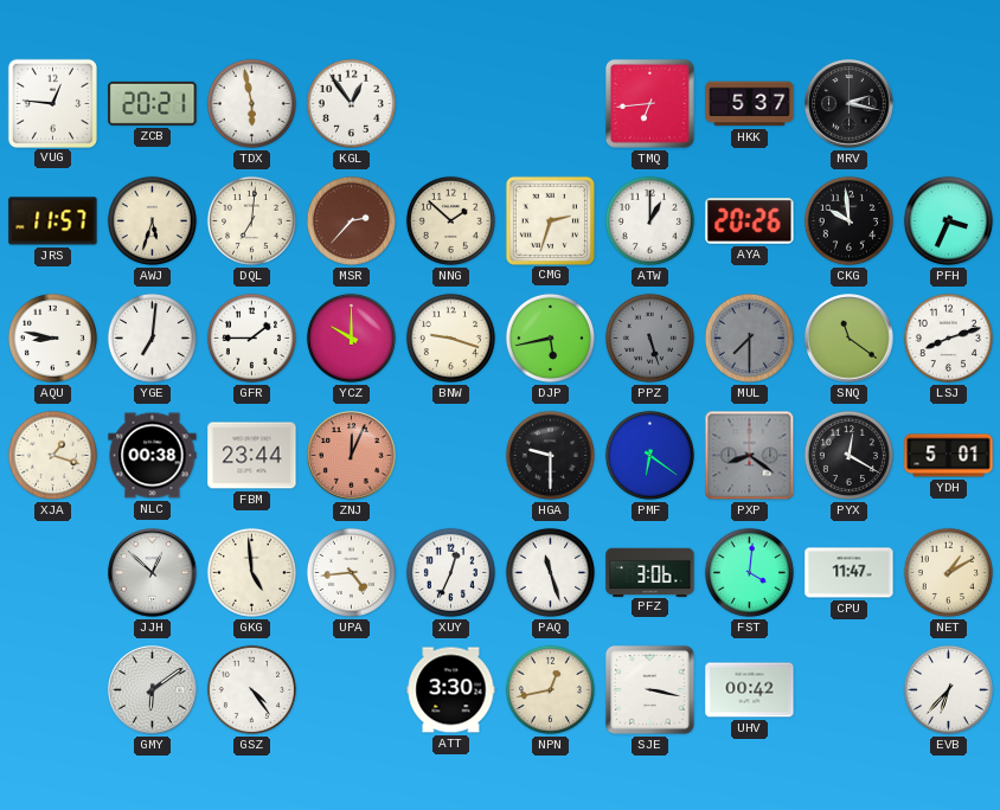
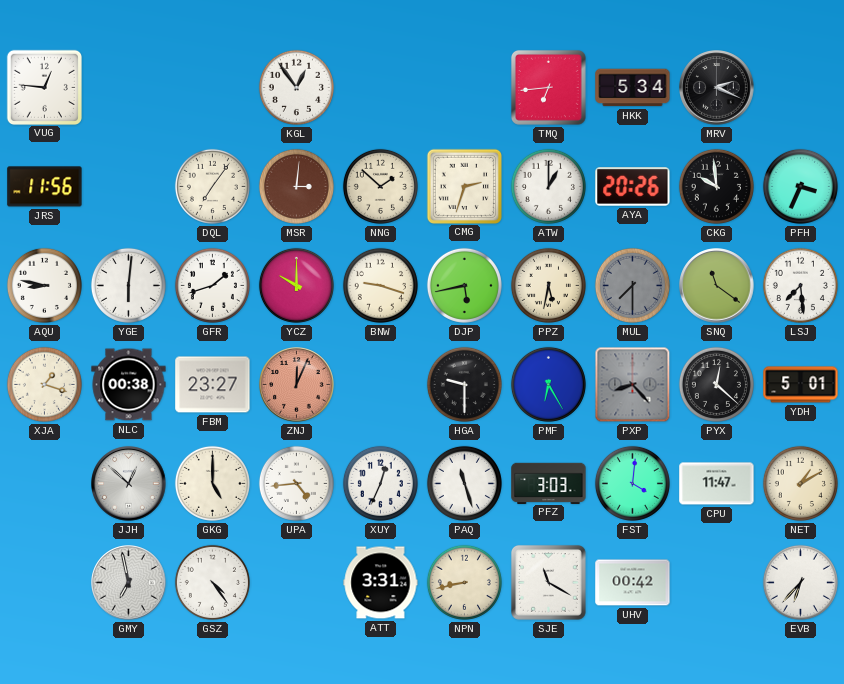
ZCB: 20:21 -> none (153, 103)
TDX: 5:58 -> none (251, 103)
HKK: 5:37 -> 5:34 (633, 88)
MRV: 2:17 -> 2:19 (717, 88)
JRS: 11:57 -> 11:56 (45, 187)
AWJ: 5:33 -> none (152, 220)
DQL: 7:01 -> 7:06 (212, 186)
MSR: 2:37 -> 3:01 (296, 186)
YGE: 7:01 -> 6:01 (128, 285)
GFR: 1:45 -> 1:42 (212, 285)
PPZ: 5:27 -> 5:32 (548, 285)
PPZ dial: grey -> cream (548, 285)
LSJ: 8:12 -> 7:29 (800, 285)
FBM: 23:44 -> 23:27 (213, 385)
PMF: 6:21 -> 6:25 (548, 384)
PXP: 8:21 -> 8:23 (633, 385)
PYX: 12:20 -> 12:22 (716, 384)
GKG: 4:59 -> 5:00 (212, 483)
PFZ: 3:06 -> 3:03 (549, 483)
GMY: 6:09 -> 6:58 (129, 583)
ATT: 3:30 -> 3:31 (381, 583)
NPN: 12:43 -> 8:43 (464, 582)
SJE: 3:17 -> 11:20 (548, 582)
